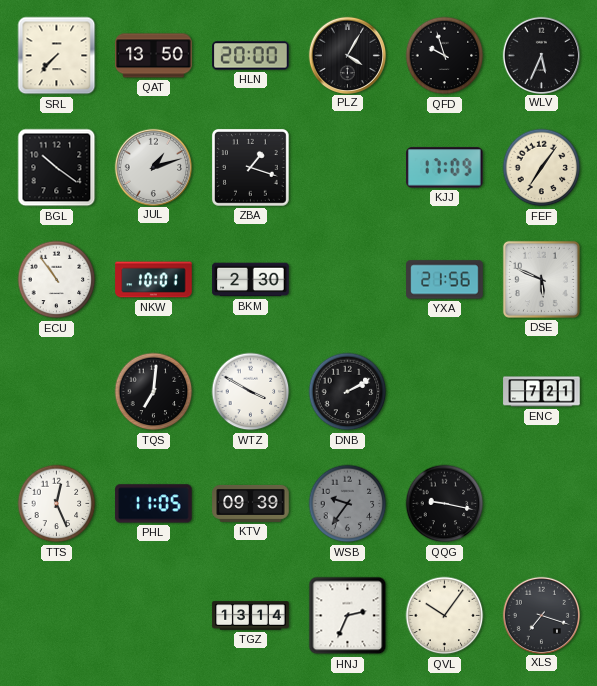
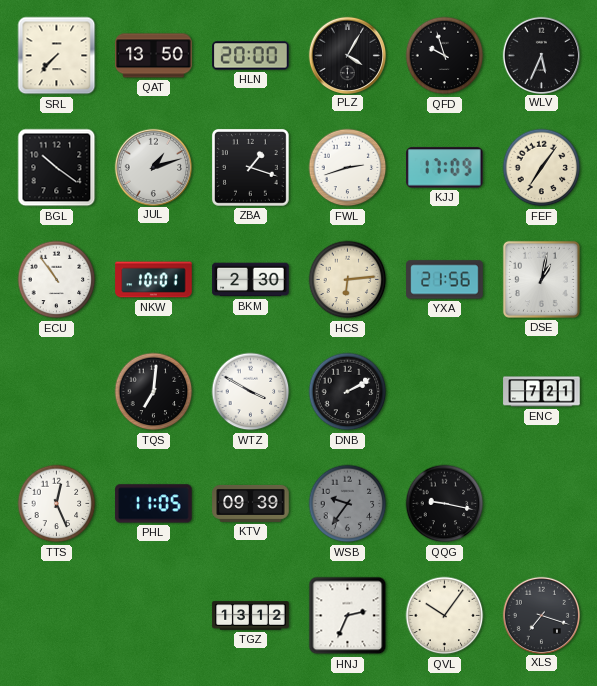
FWL: none -> 2:42 (348, 168)
HCS: none -> 6:14 (348, 280)
DSE: 5:49 -> 1:02 (541, 279)
TGZ: 13:14 -> 13:12 (251, 616)
